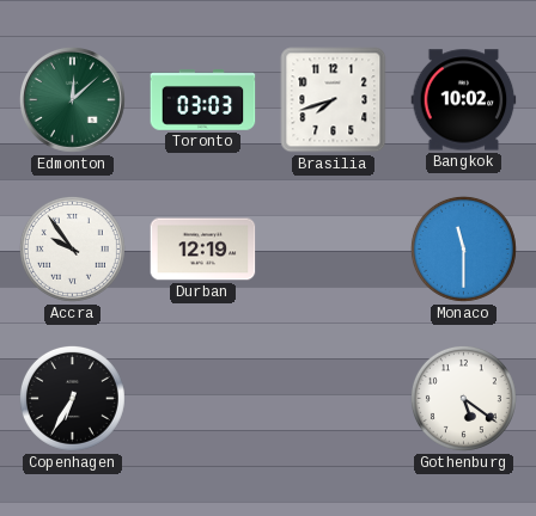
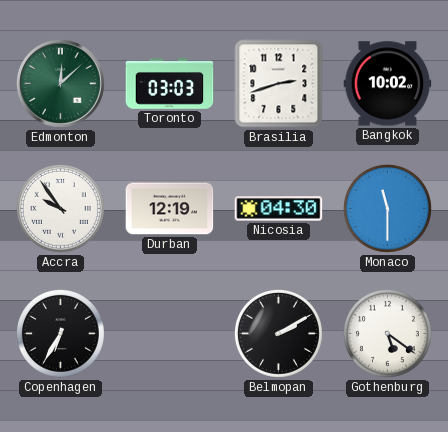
Brasilia: 7:42 -> 2:42 (279, 84)
Nicosia: none -> 04:30 (279, 209)
Belmopan: none -> 2:10 (278, 333)
